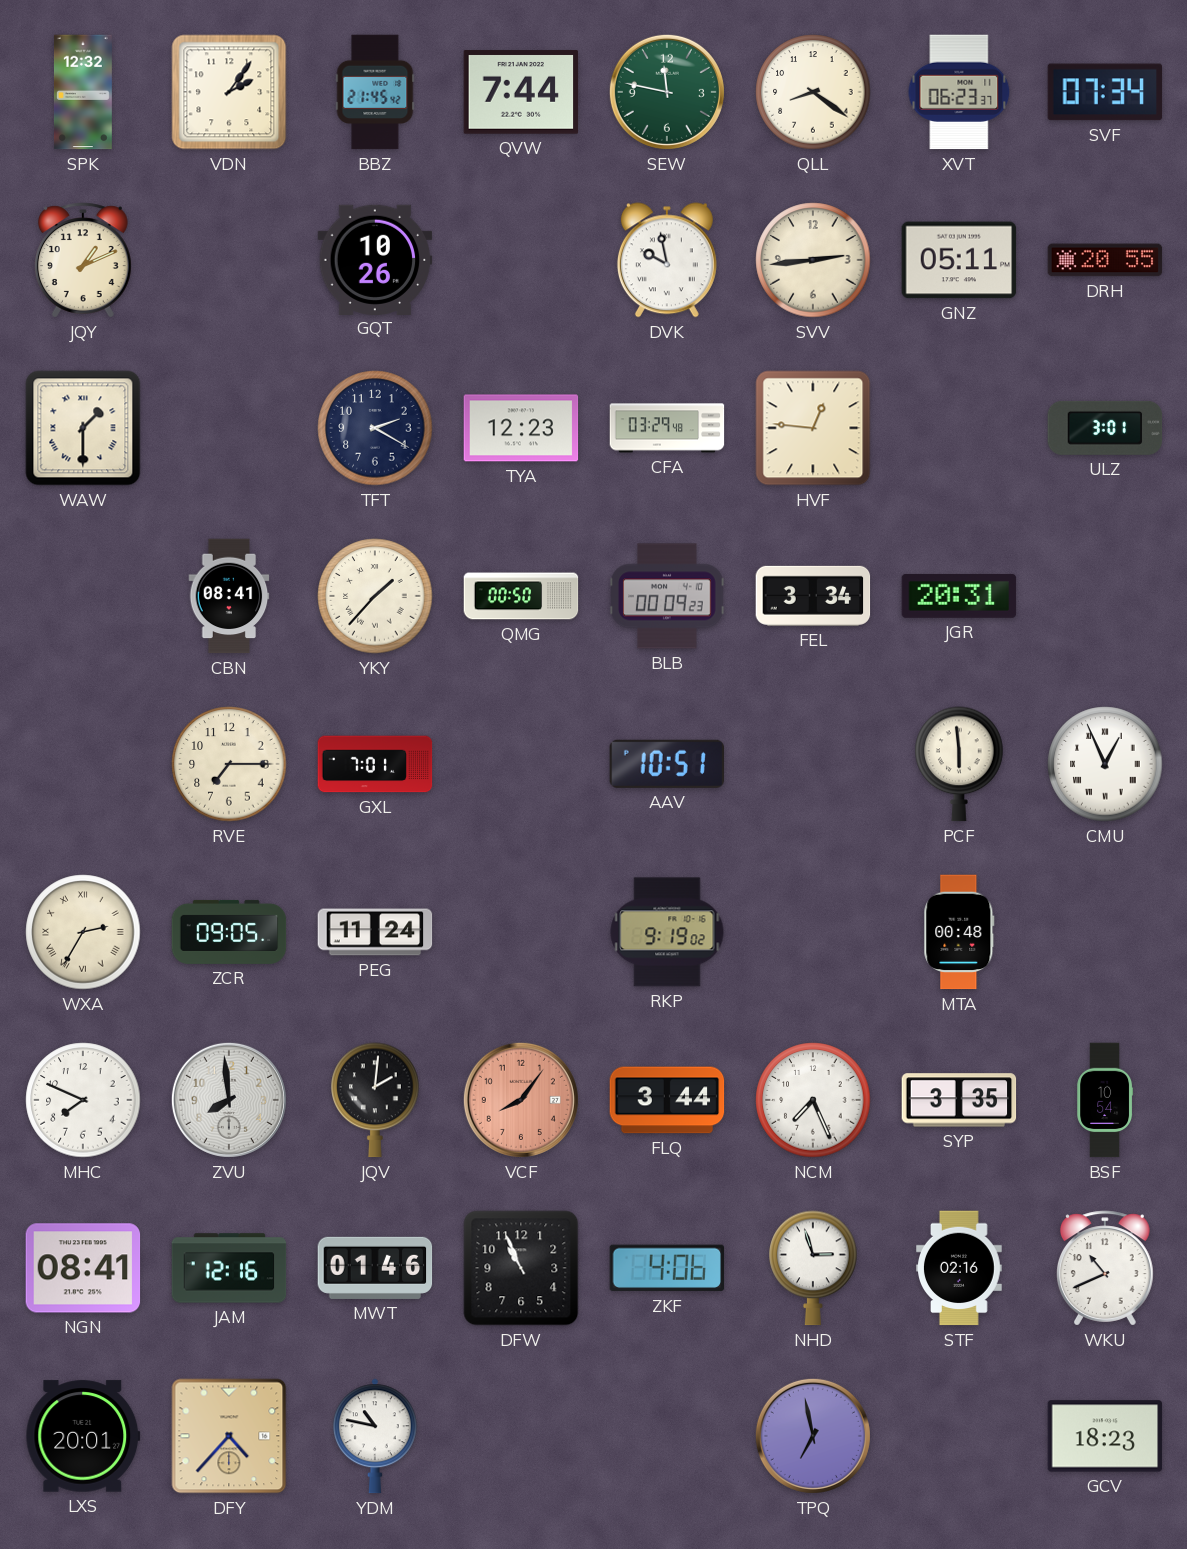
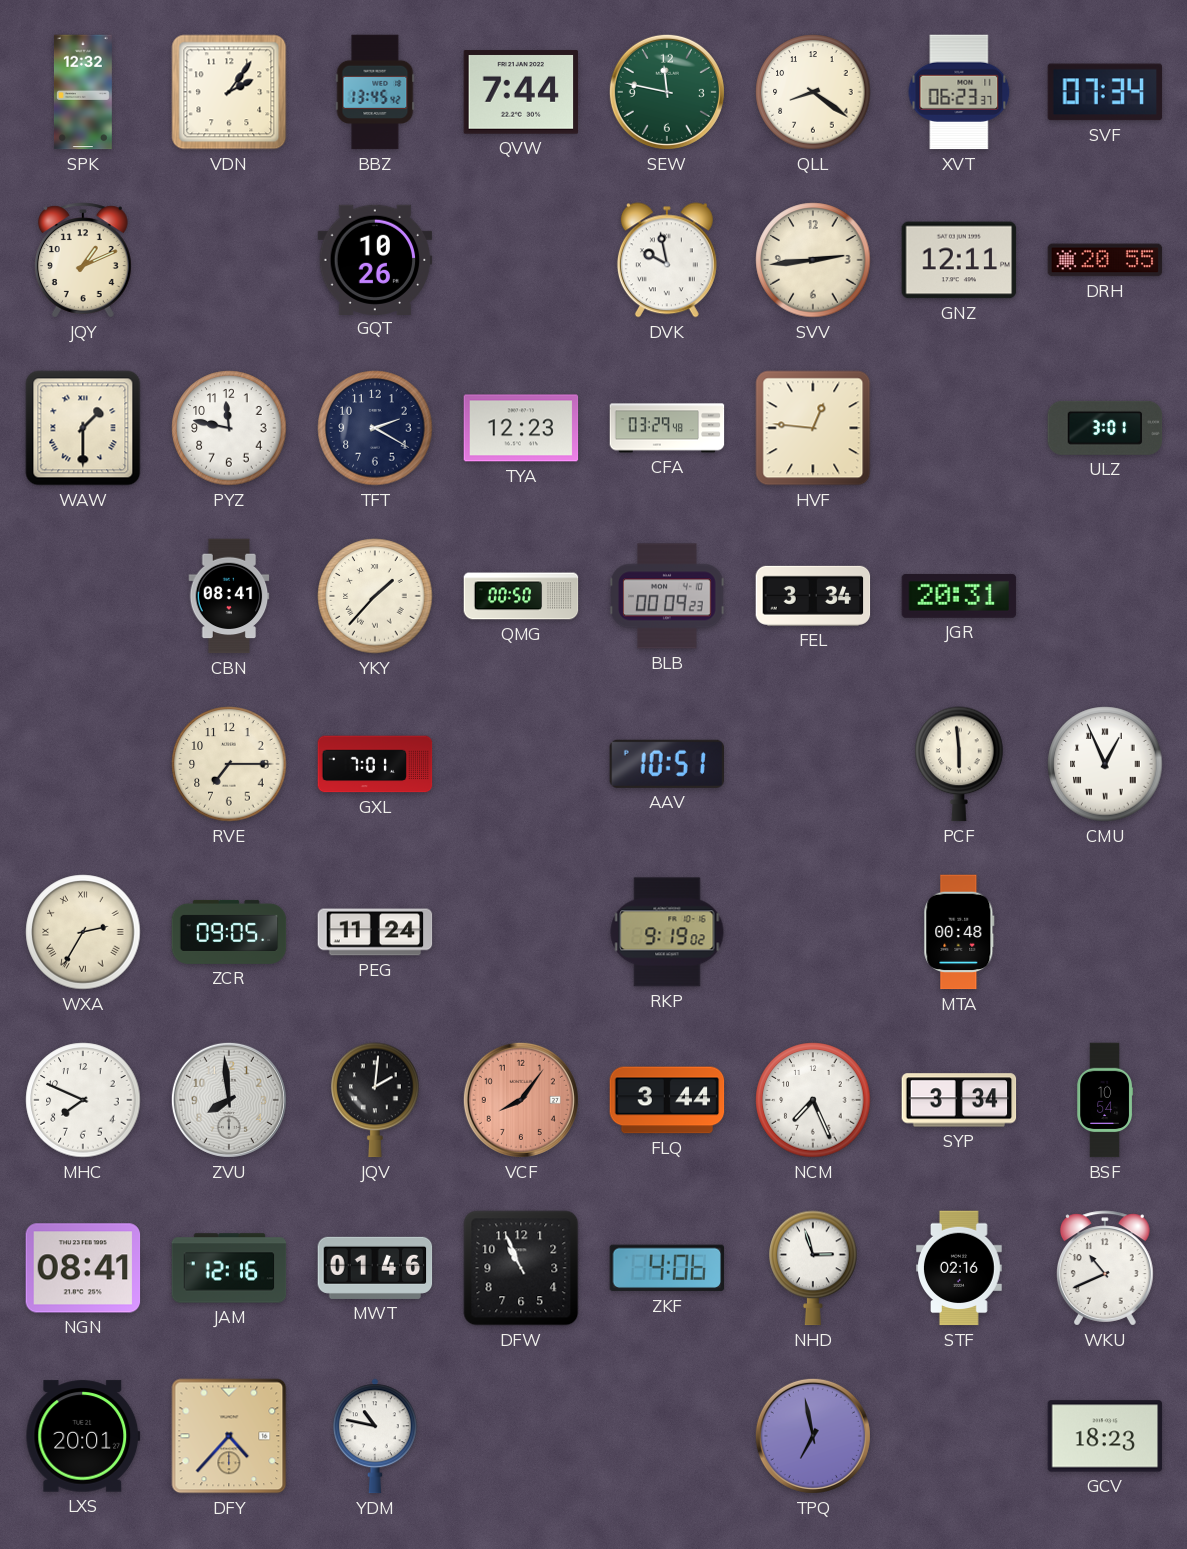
BBZ: 21:45 -> 13:45 (375, 92)
GNZ: 05:11 -> 12:11 (959, 260)
PYZ: none -> 11:47 (229, 428)
SYP: 3:35 -> 3:34 (959, 1100)
